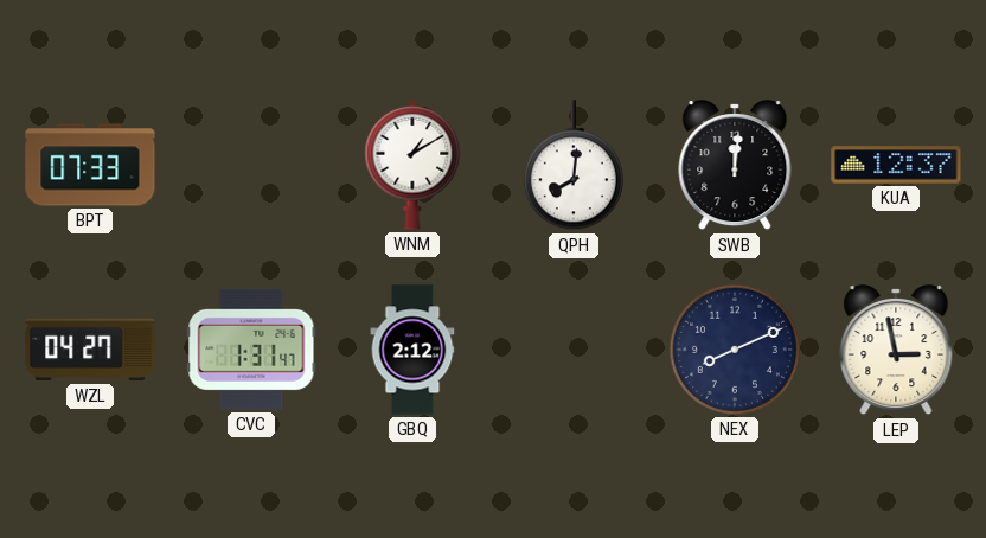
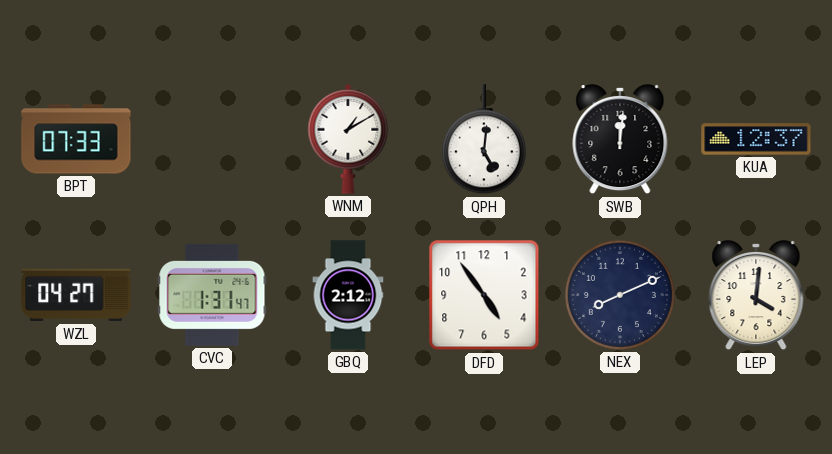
QPH: 8:01 -> 5:01 (484, 140)
DFD: none -> 4:54 (484, 295)
LEP: 2:58 -> 4:01 (756, 296)
